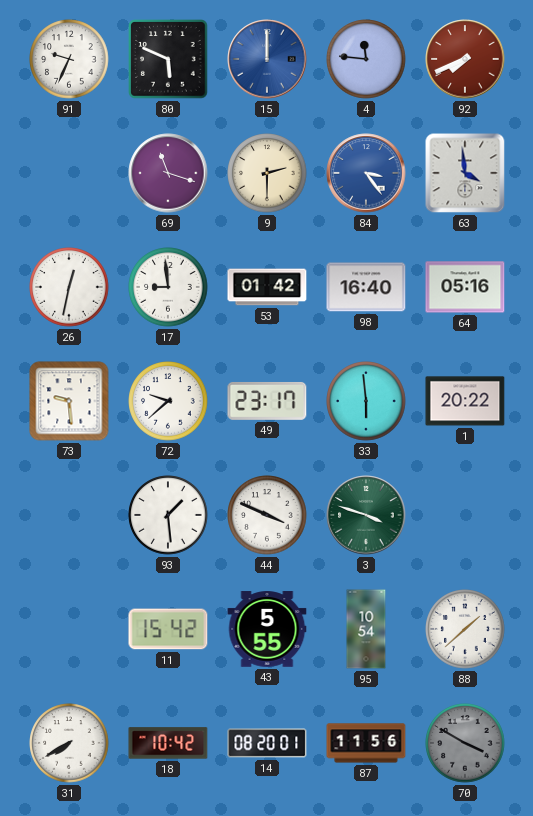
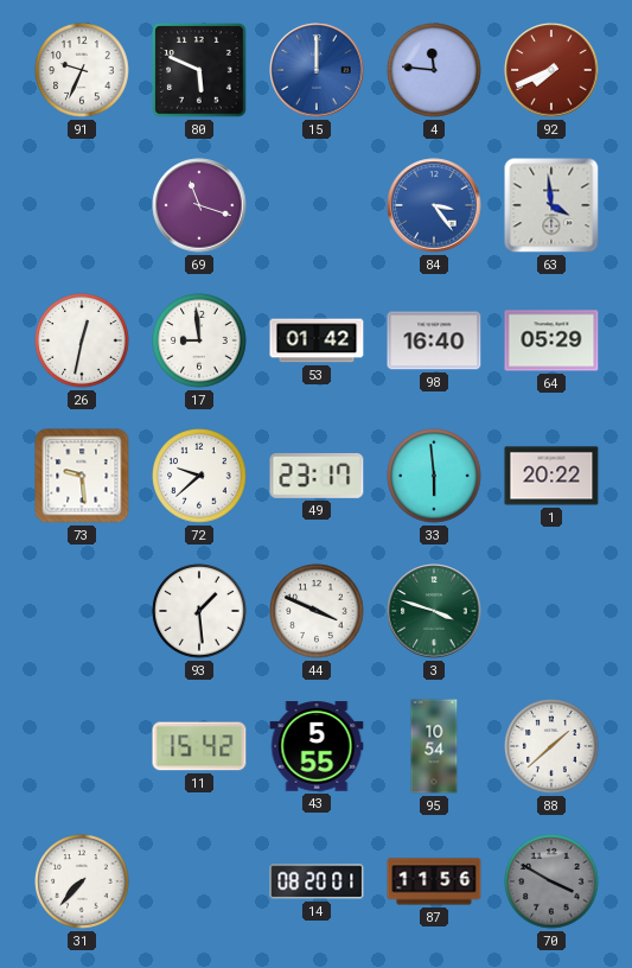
9: 2:30 -> none (267, 173)
64: 05:16 -> 05:29 (551, 340)
31: 7:40 -> 7:37 (82, 881)
18: 10:42 -> none (168, 743)
